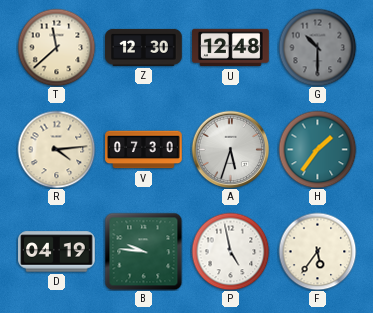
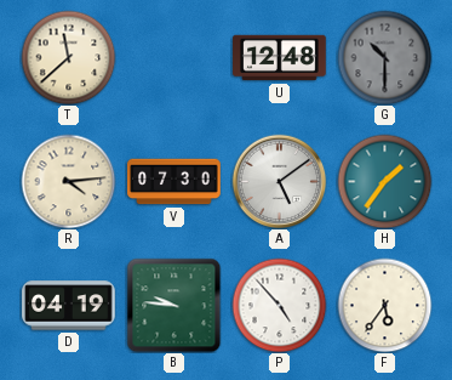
Z: 12:30 -> none (144, 47)
A: 5:33 -> 5:09 (279, 181)
P: 4:58 -> 4:53 (279, 305)
